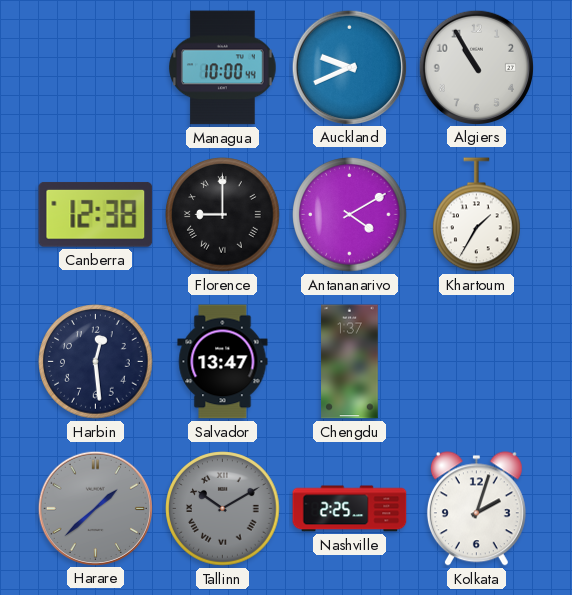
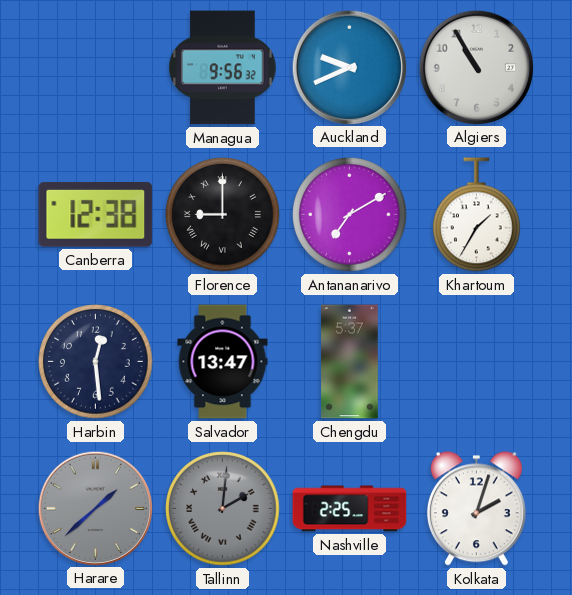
Managua: 10:00 -> 9:56 (223, 68)
Antananarivo: 4:10 -> 7:10 (350, 215)
Chengdu: 1:37 -> 5:37 (350, 362)
Tallinn: 10:10 -> 2:01 (223, 509)
